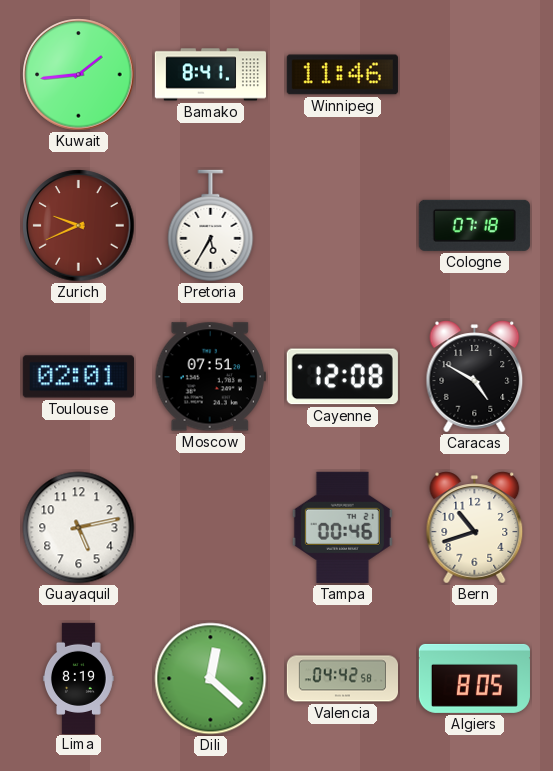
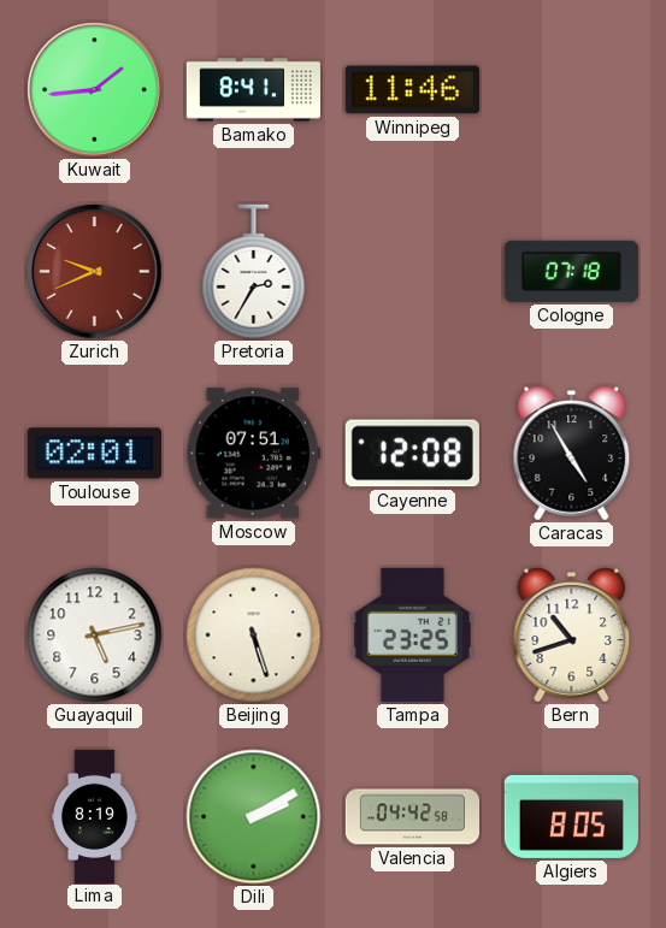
Pretoria: 5:35 -> 2:35 (254, 272)
Caracas: 4:50 -> 4:55 (572, 454)
Beijing: none -> 5:27 (254, 636)
Tampa: 00:46 -> 23:25 (412, 634)
Dili: 12:22 -> 2:10 (254, 817)
